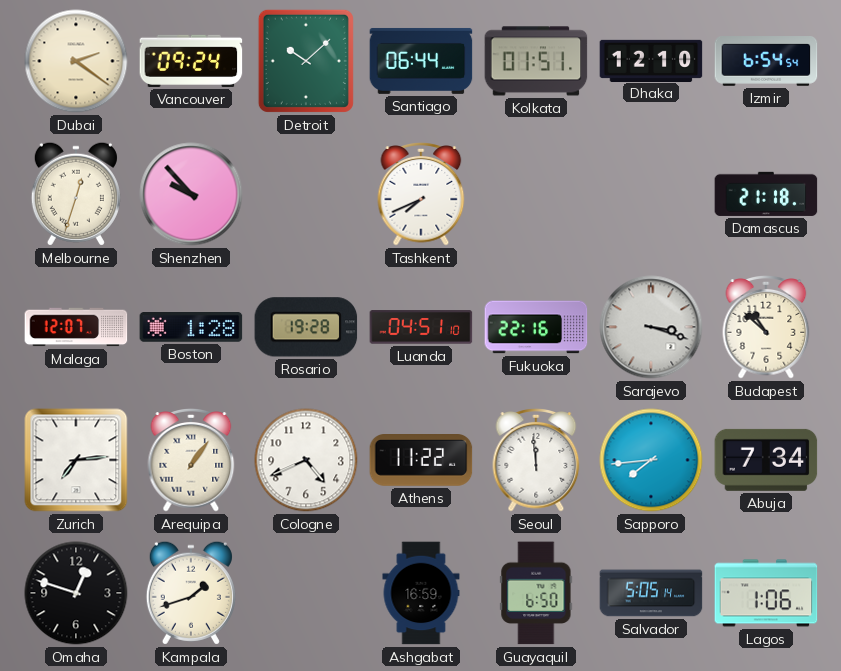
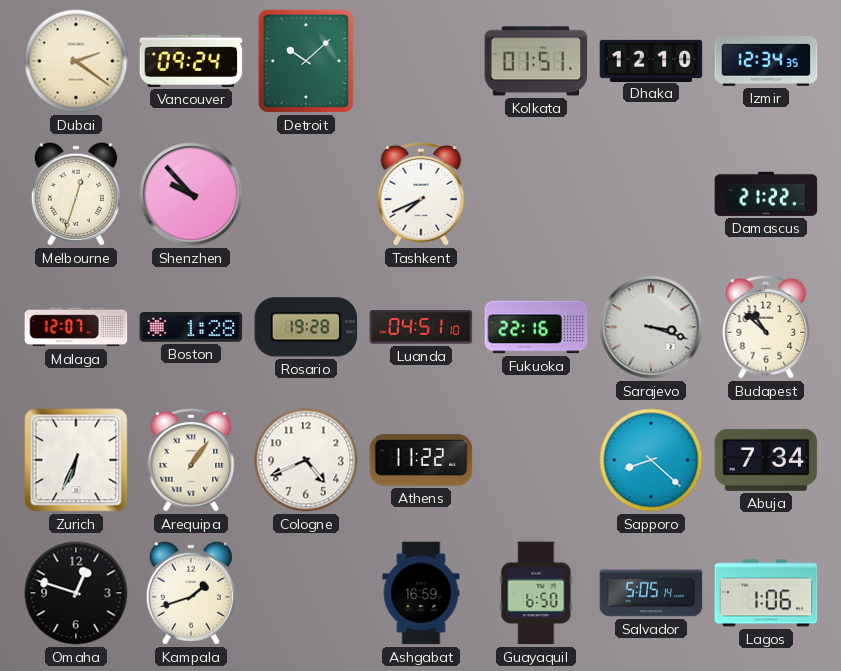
Santiago: 06:44 -> none (421, 61)
Izmir: 6:54 -> 12:34 (766, 62)
Damascus: 21:18 -> 21:22 (766, 194)
Zurich: 7:14 -> 6:34 (76, 460)
Seoul: 11:59 -> none (536, 461)
Sapporo: 7:44 -> 8:22 (651, 460)
